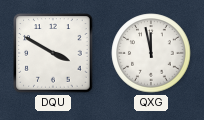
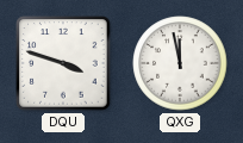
DQU: 3:50 -> 3:48 (63, 63)
